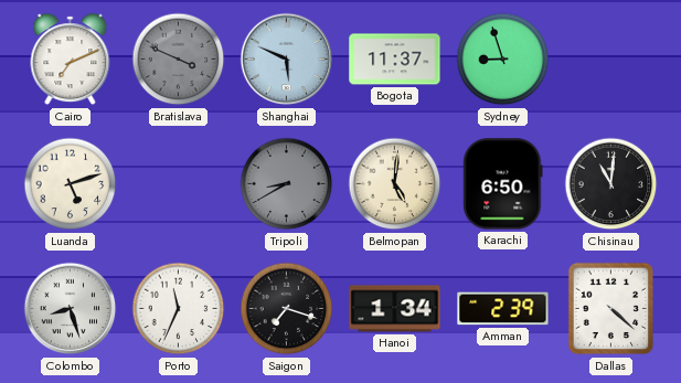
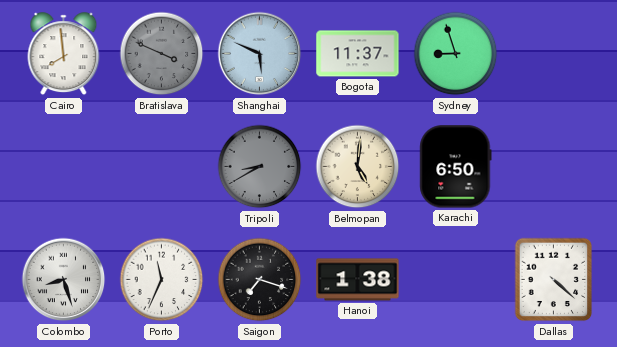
Cairo: 7:11 -> 7:59 (64, 54)
Luanda: 5:12 -> none (71, 184)
Chisinau: 11:01 -> none (611, 184)
Hanoi: 1:34 -> 1:38 (358, 280)
Amman: 2:39 -> none (503, 309)
